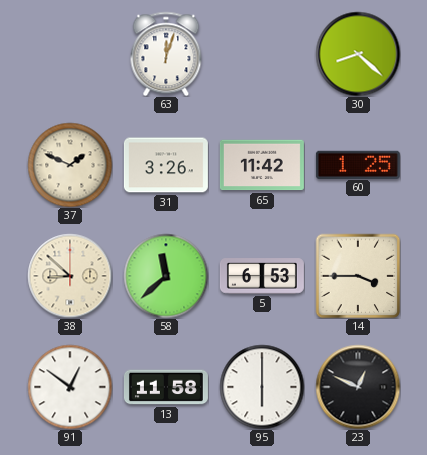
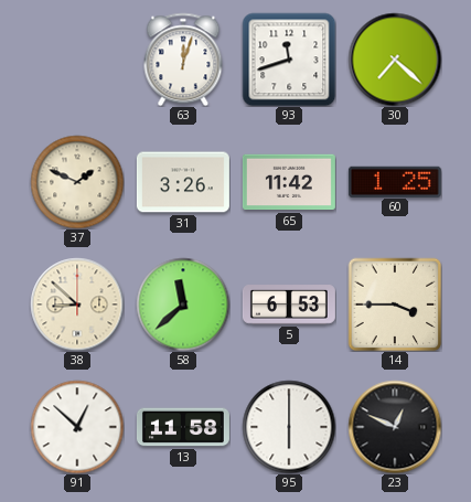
93: none -> 11:42 (289, 60)
30: 8:22 -> 7:22 (395, 60)
91: 12:51 -> 12:52 (77, 427)
